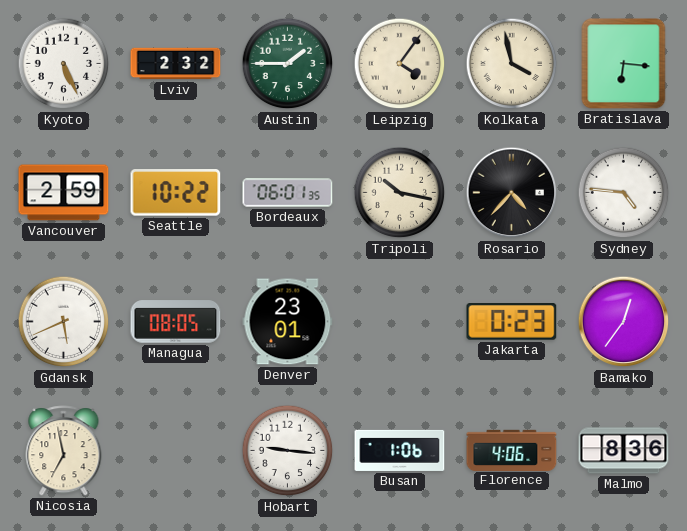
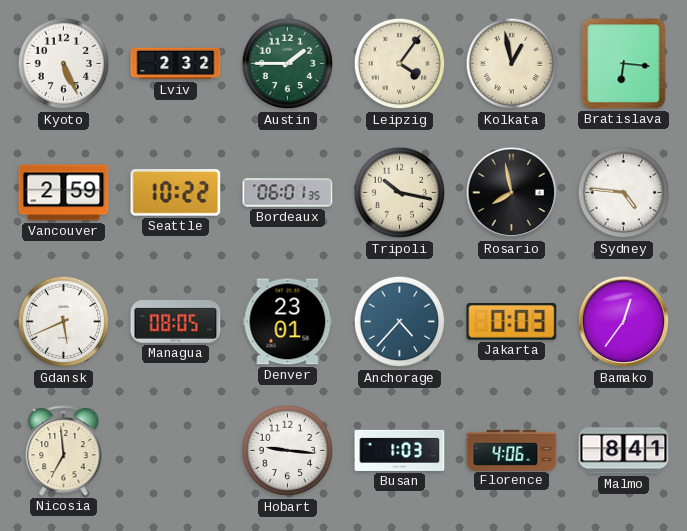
Kolkata: 3:58 -> 12:58 (512, 64)
Rosario: 4:37 -> 7:58 (512, 193)
Anchorage: none -> 4:37 (400, 322)
Jakarta: 0:23 -> 0:03 (512, 322)
Nicosia: 6:58 -> 6:59 (64, 451)
Busan: 1:06 -> 1:03 (400, 450)
Malmo: 8:36 -> 8:41 (624, 451)
